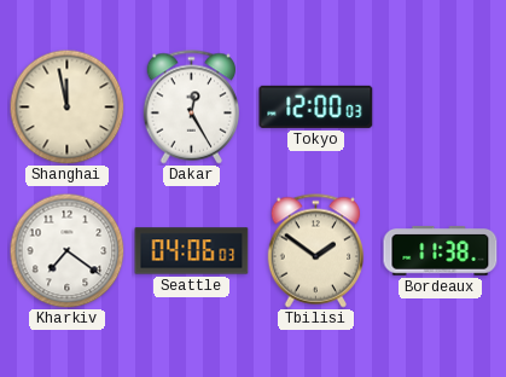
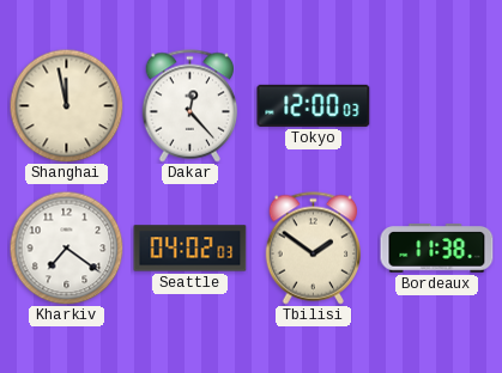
Dakar: 12:25 -> 12:23 (190, 106)
Seattle: 04:06 -> 04:02 (190, 249)
